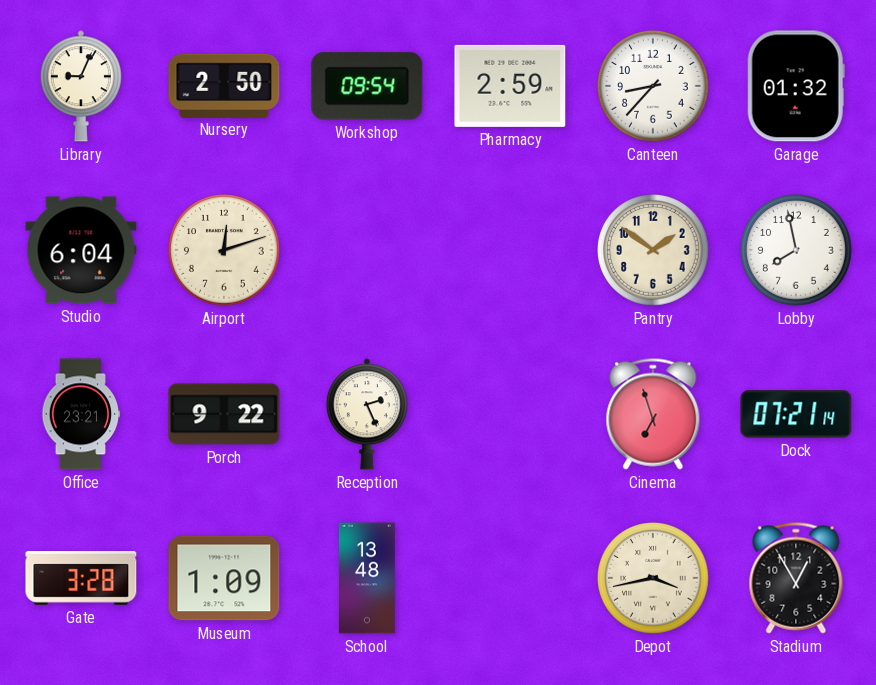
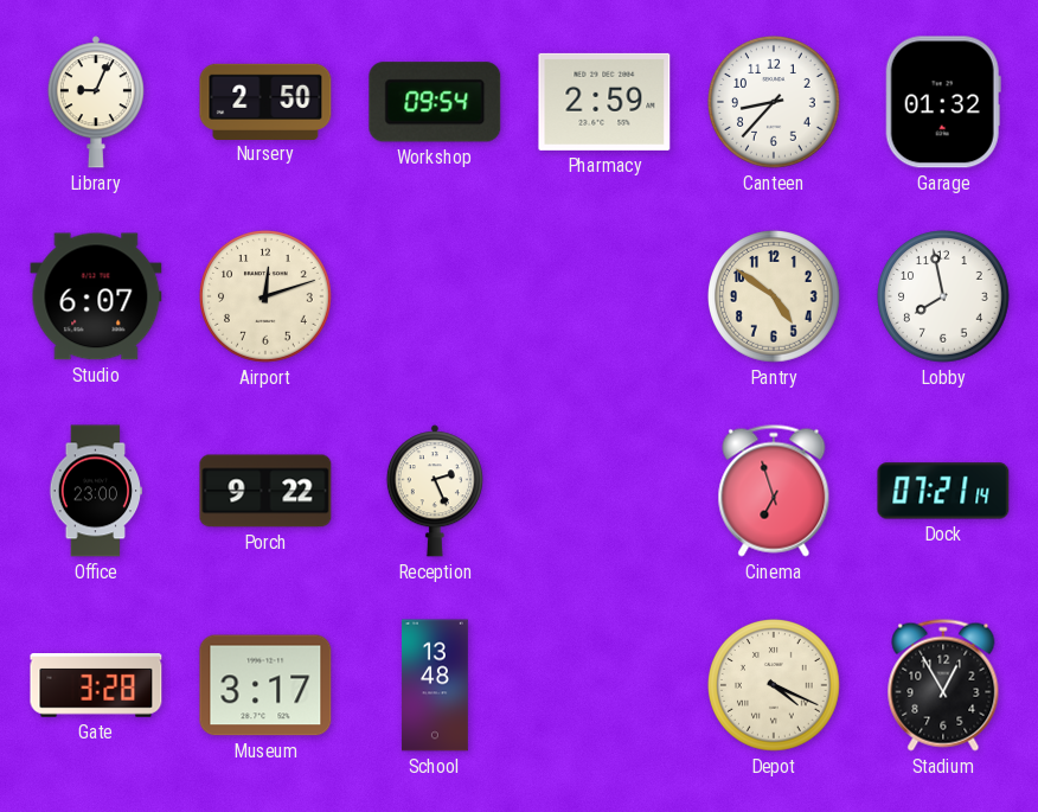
Studio: 6:04 -> 6:07 (96, 296)
Pantry: 1:51 -> 4:51 (775, 298)
Office: 23:21 -> 23:00 (96, 491)
Museum: 1:09 -> 3:17 (265, 685)
Depot: 3:43 -> 4:19 (775, 686)
